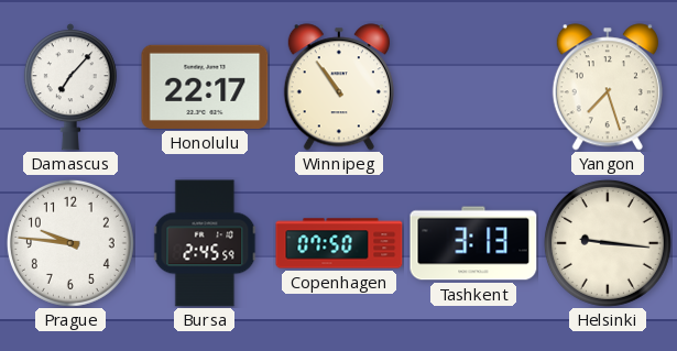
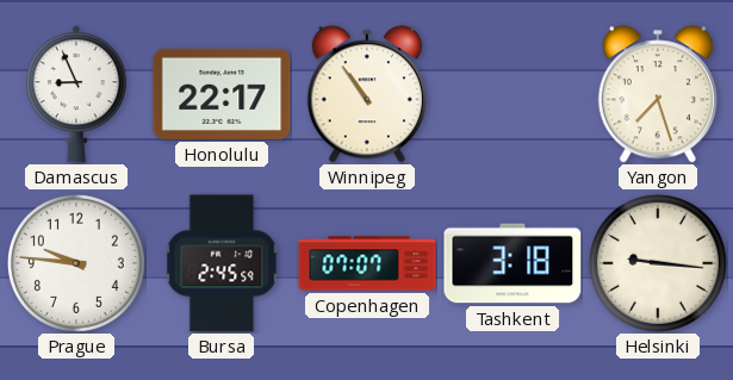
Damascus: 7:07 -> 8:56 (76, 94)
Copenhagen: 07:50 -> 07:07 (367, 263)
Tashkent: 3:13 -> 3:18 (513, 263)
